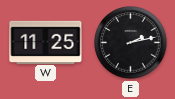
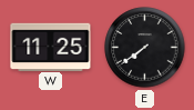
E: 2:13 -> 7:39 (145, 48)
